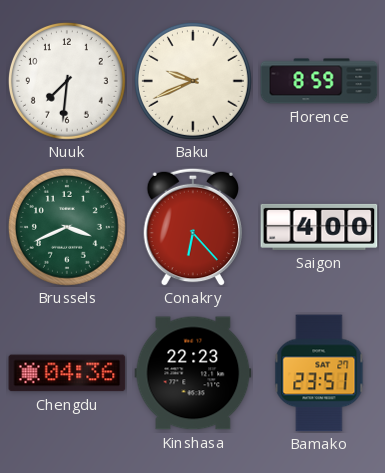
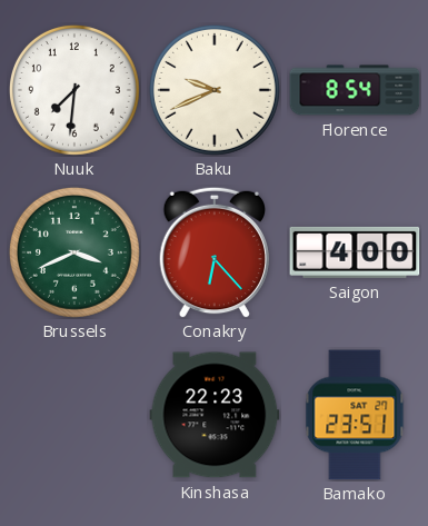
Florence: 8:59 -> 8:54 (355, 90)
Chengdu: 04:36 -> none (67, 373)
